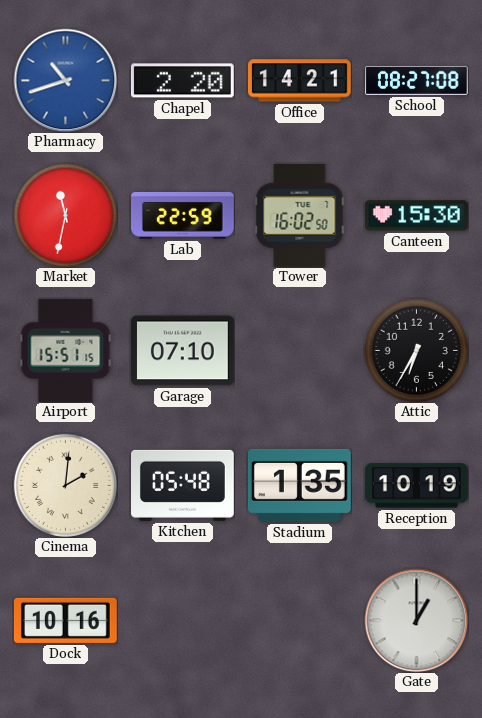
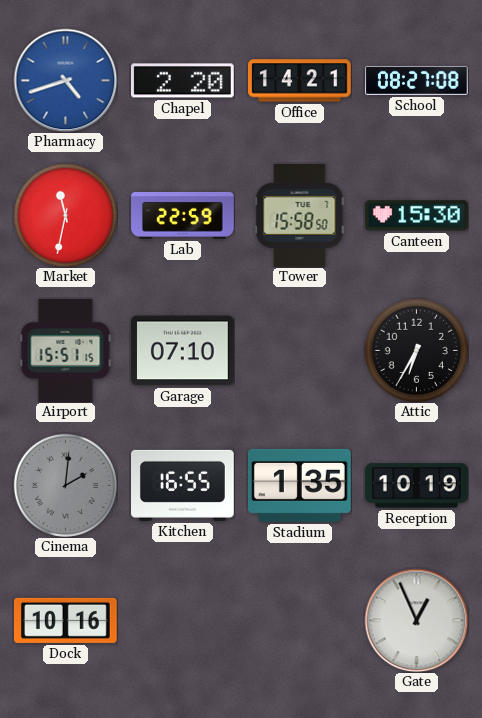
Pharmacy: 10:42 -> 4:42 (65, 80)
Tower: 16:02 -> 15:58 (300, 215)
Cinema dial: cream -> grey (65, 485)
Kitchen: 05:48 -> 16:55 (183, 485)
Gate: 1:00 -> 12:56 (416, 620)
